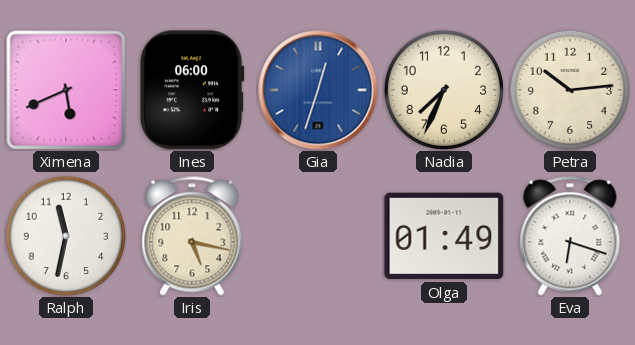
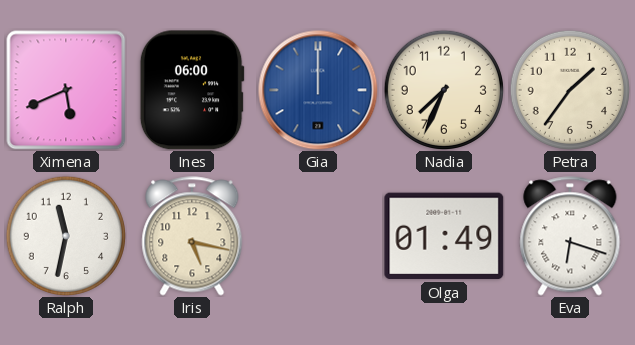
Gia: 12:33 -> 12:00 (318, 90)
Petra: 10:14 -> 1:36 (570, 90)
